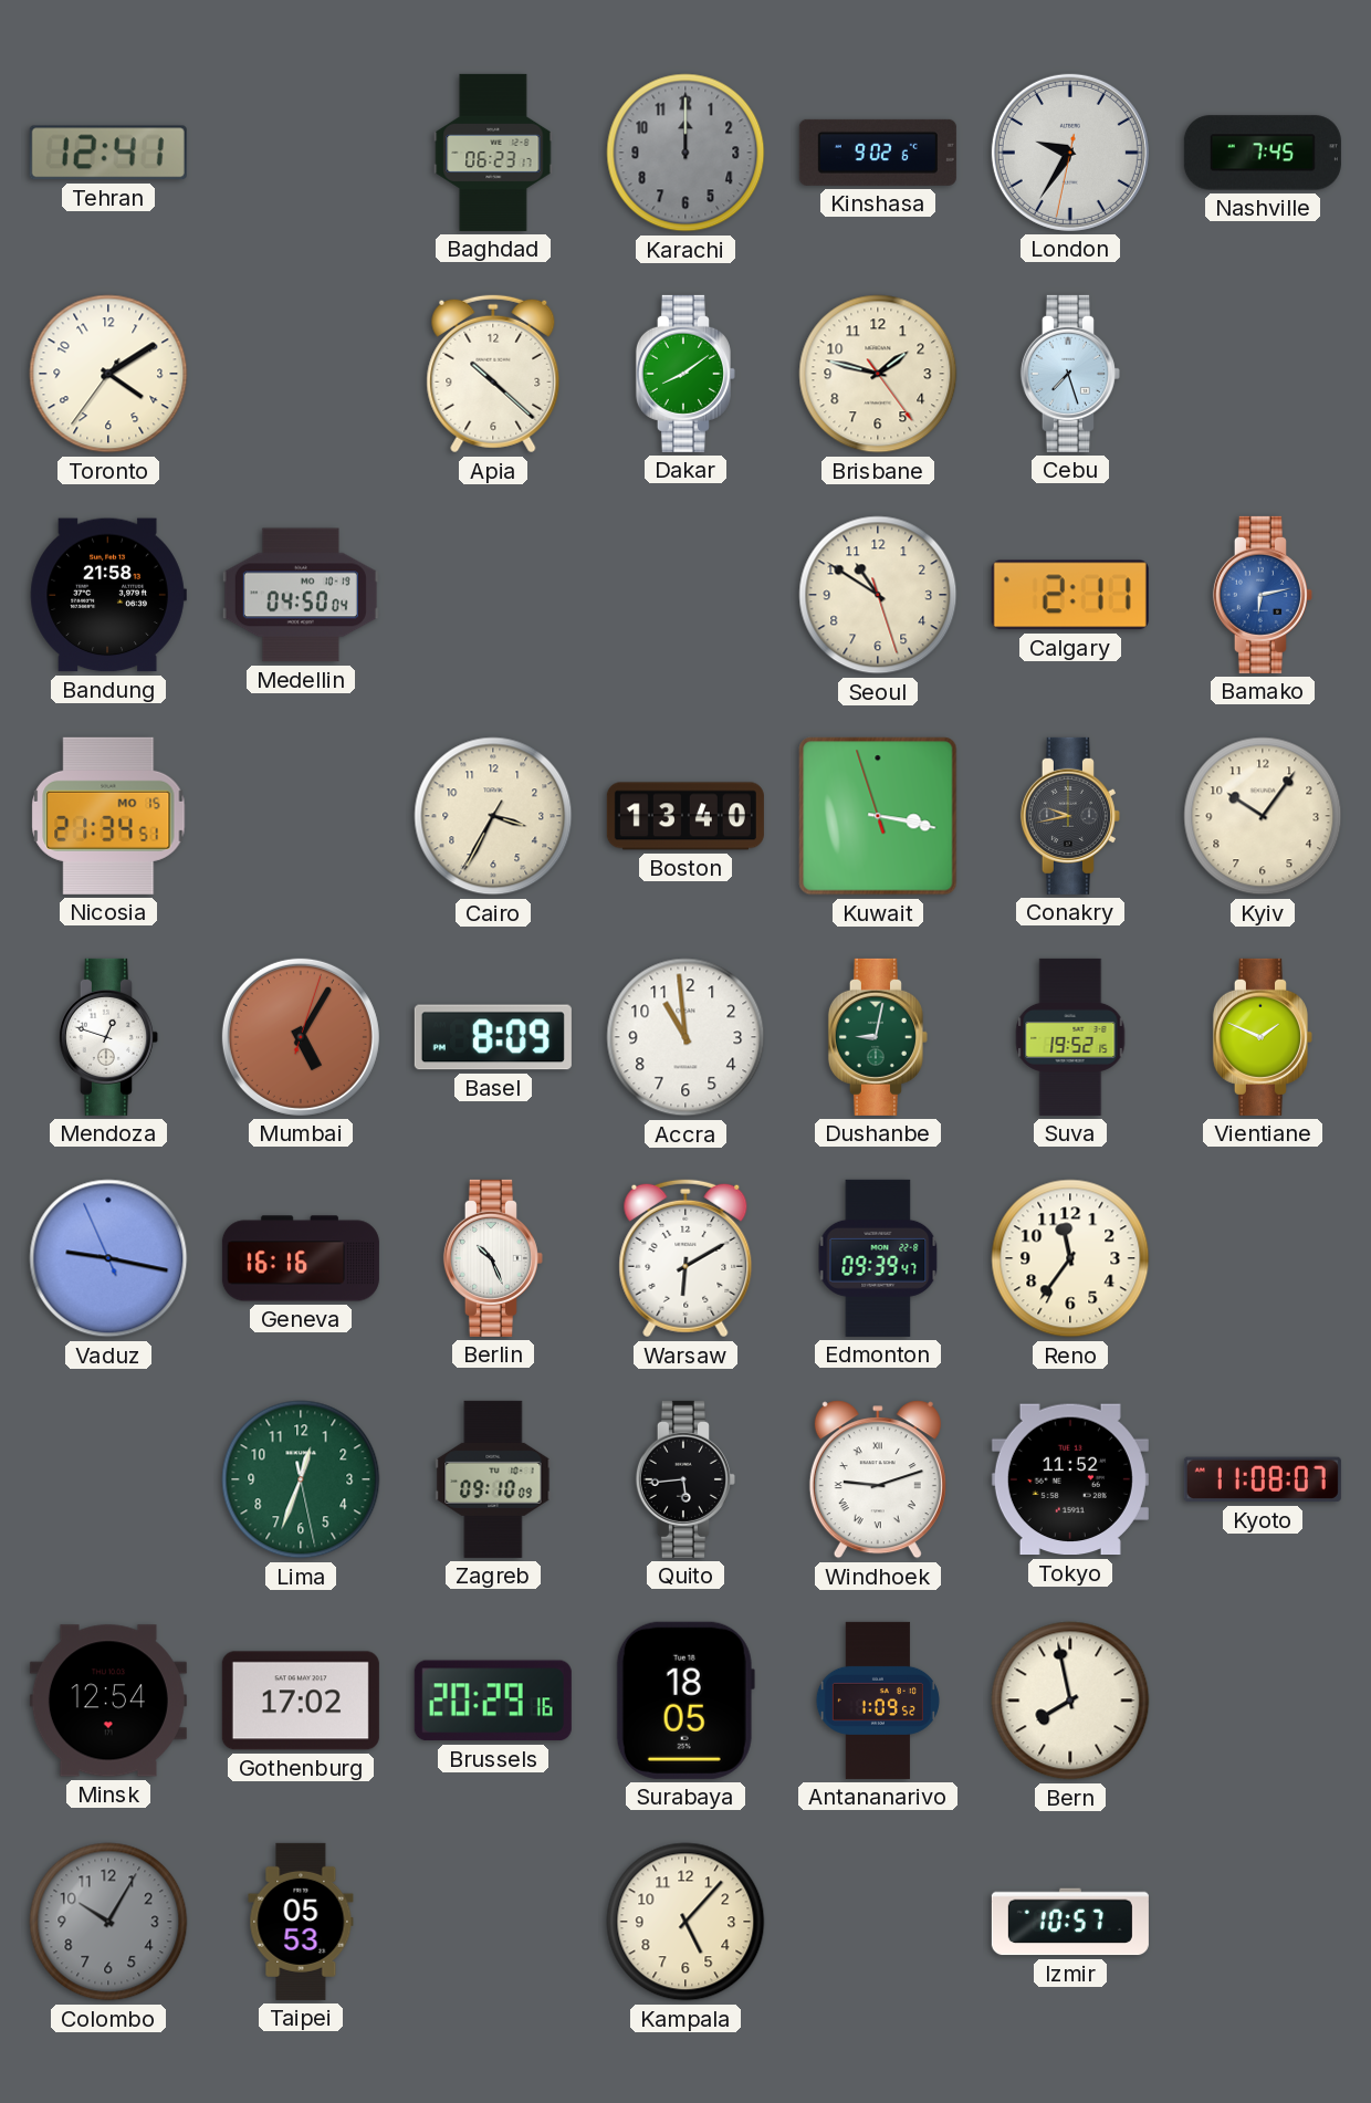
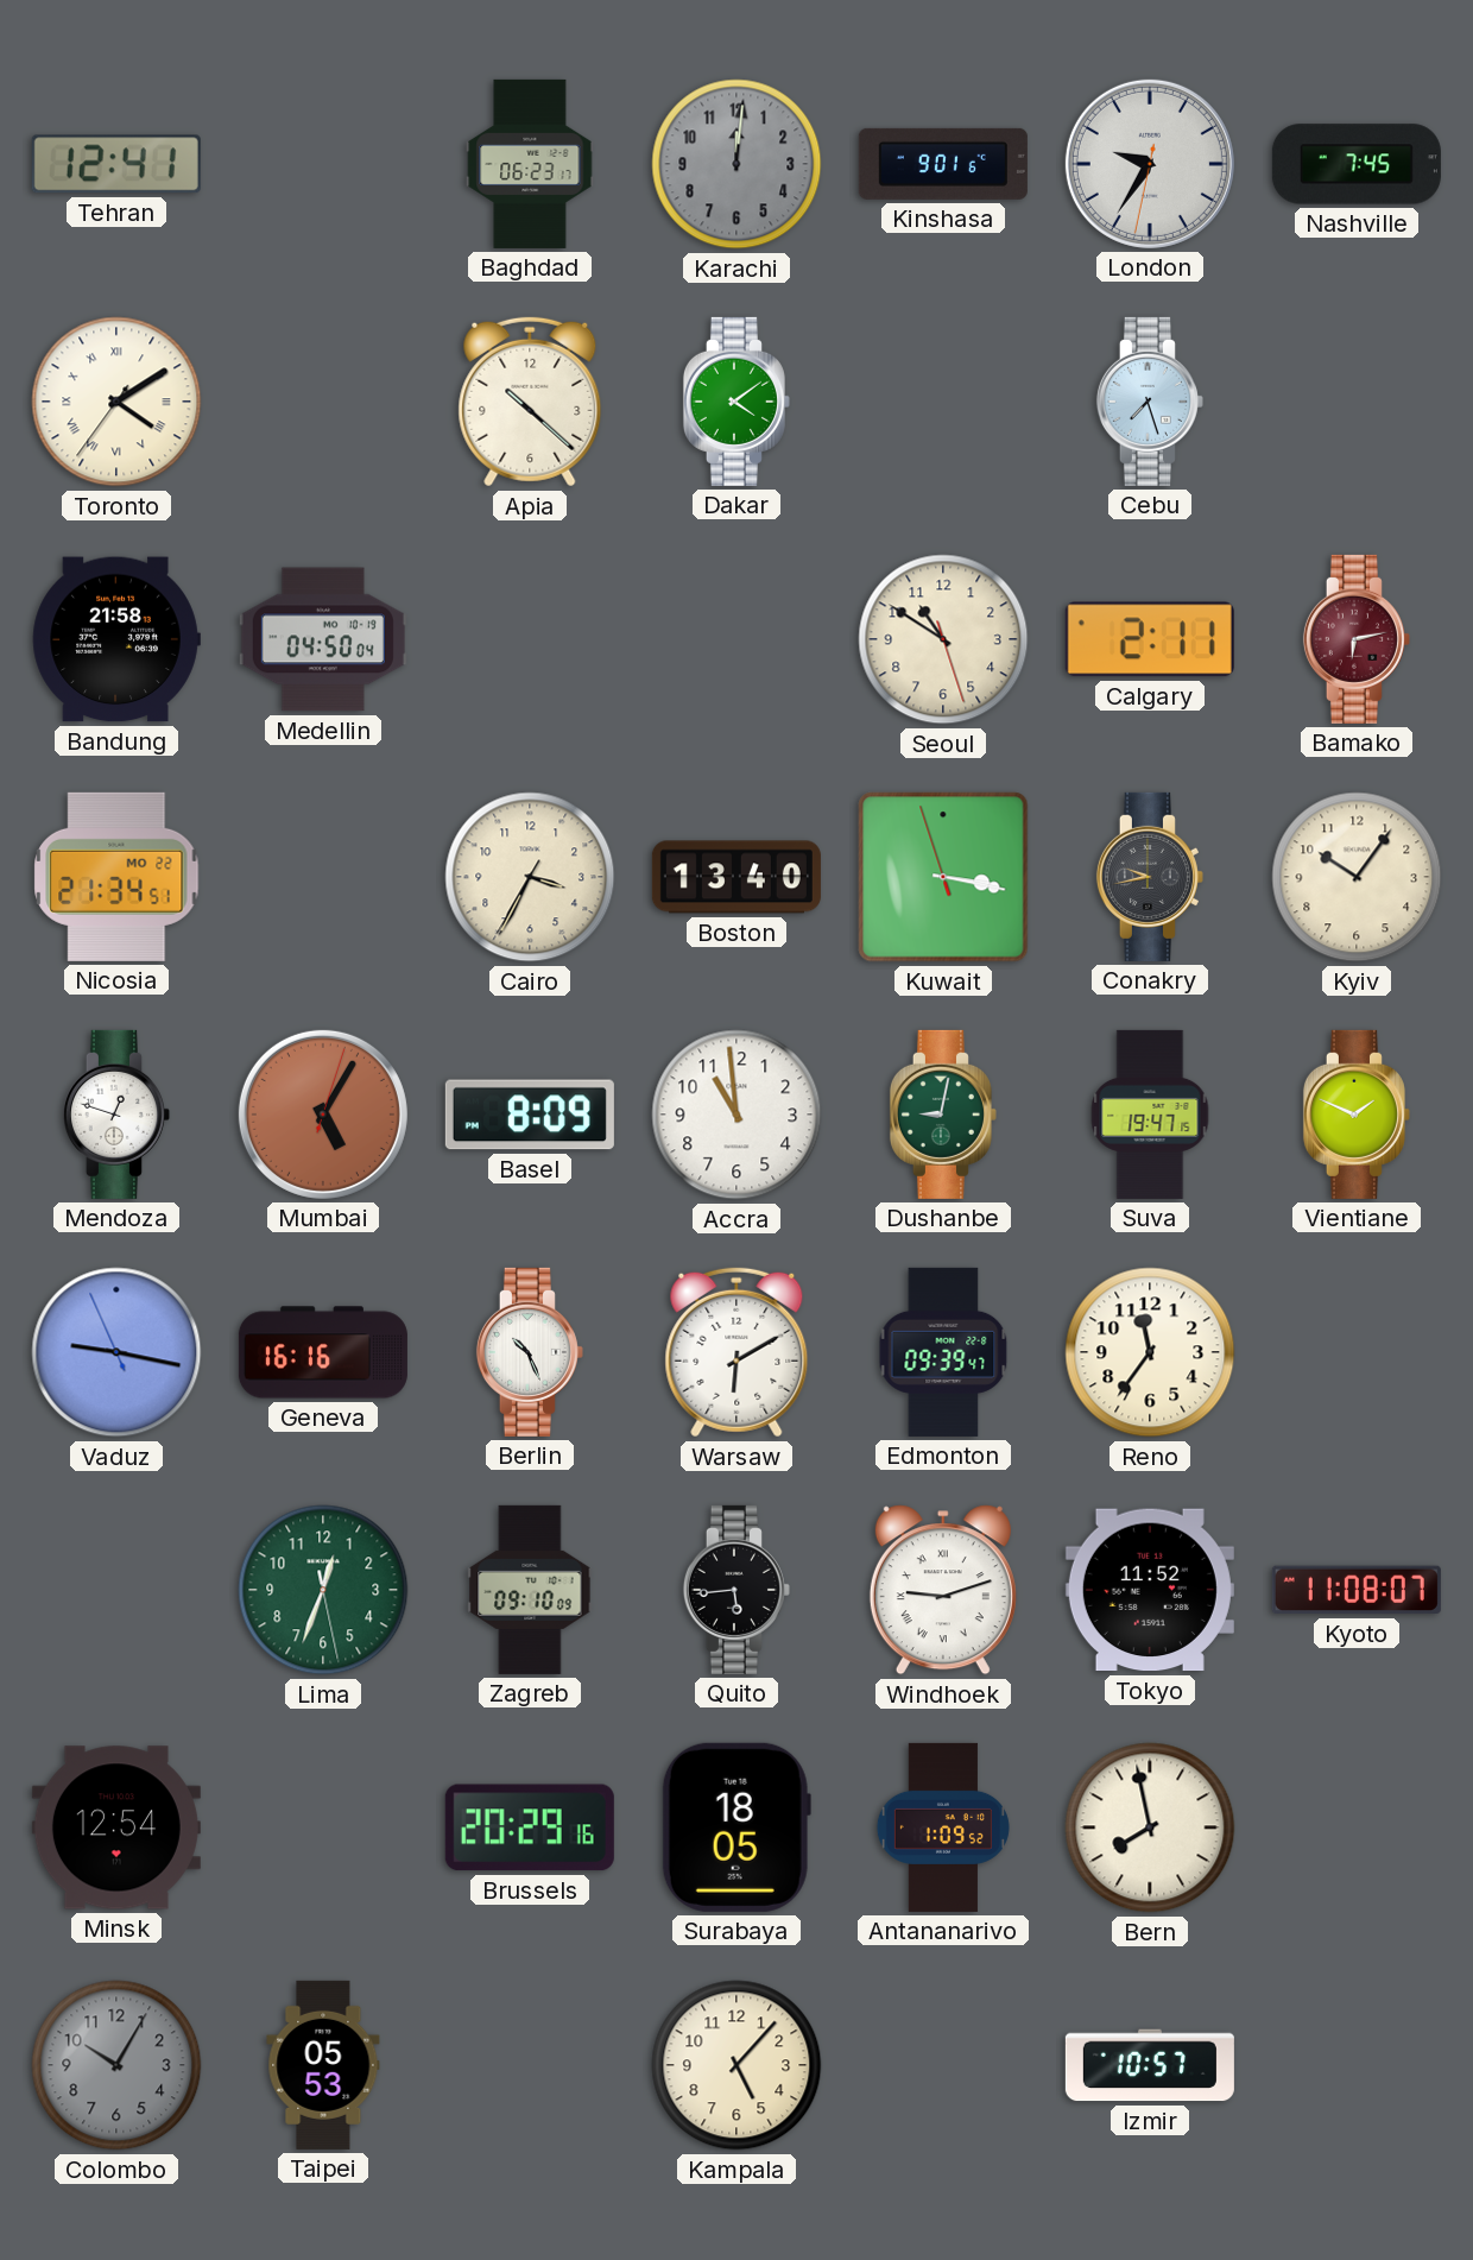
Karachi: 12:00 -> 12:01 (736, 164)
Kinshasa: 9:02 -> 9:01 (943, 164)
Toronto numerals: Arabic -> Roman (116, 402)
Dakar: 8:09 -> 4:09 (736, 402)
Brisbane: 1:47 -> none (878, 374)
Bamako dial: blue -> burgundy (1357, 639)
Nicosia date: MO 15 -> MO 22 (116, 877)
Suva: 19:52 -> 19:47 (1150, 1115)
Gothenburg: 17:02 -> none (301, 1701)
